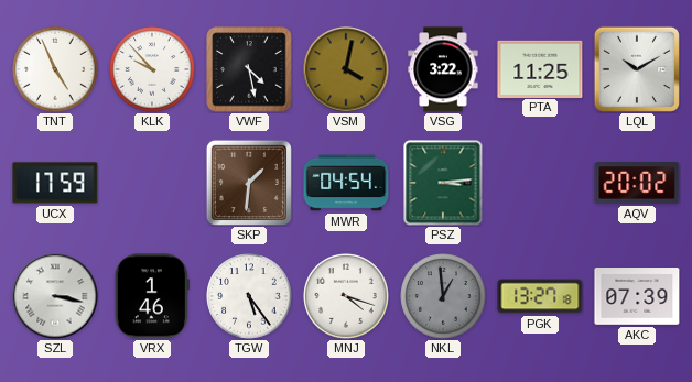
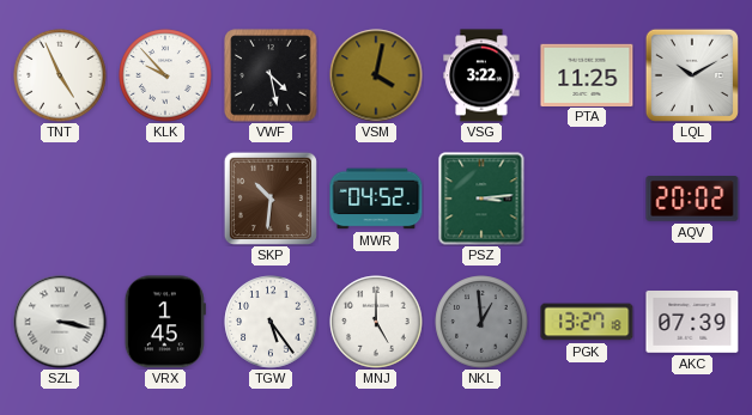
UCX: 17:59 -> none (55, 183)
SKP: 1:31 -> 10:31 (271, 199)
MWR: 04:54 -> 04:52 (376, 199)
VRX: 1:46 -> 1:45 (165, 322)
MNJ: 4:18 -> 5:00 (376, 322)
